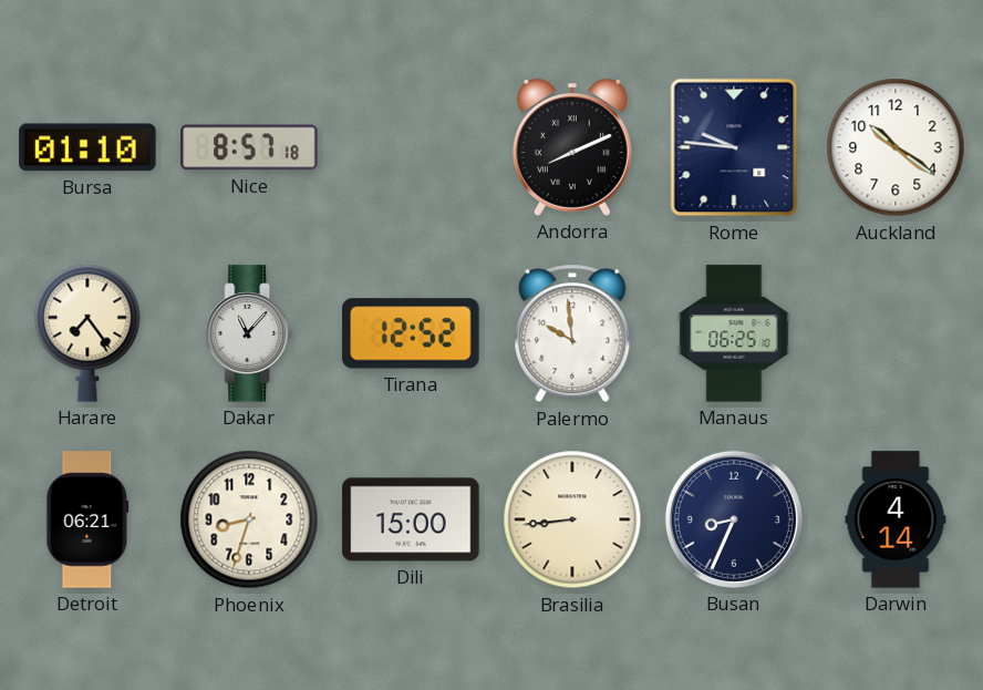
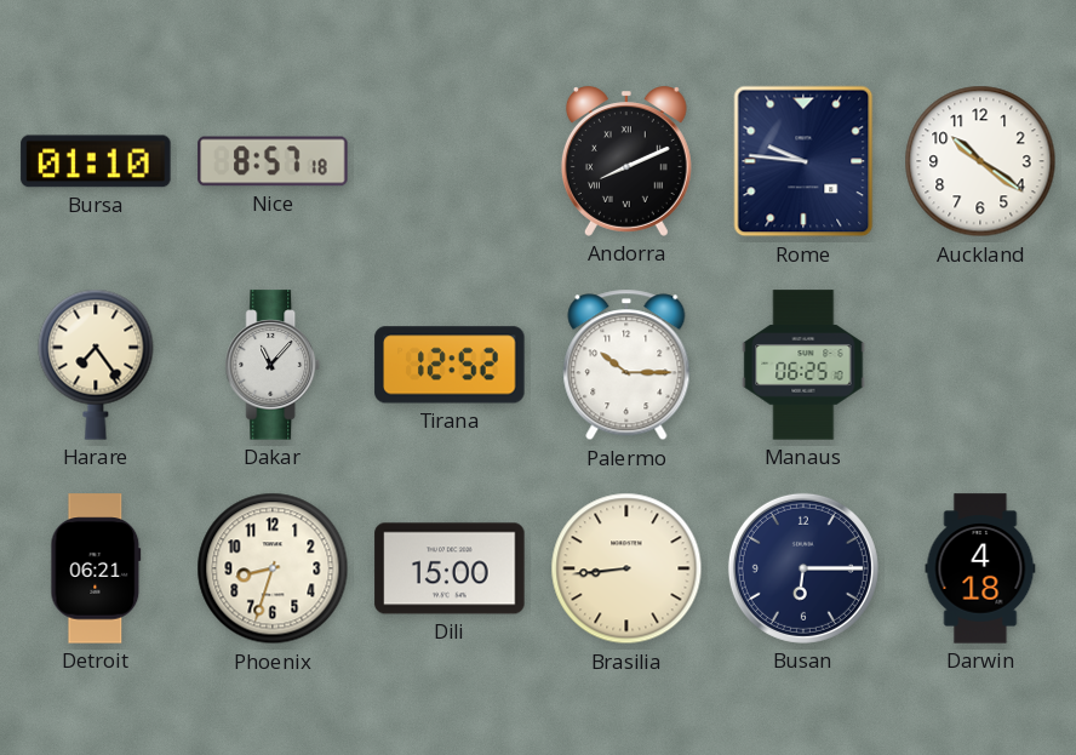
Palermo: 9:59 -> 10:15 (626, 365)
Busan: 8:34 -> 6:15 (803, 568)
Darwin: 4:14 -> 4:18 (980, 568)
